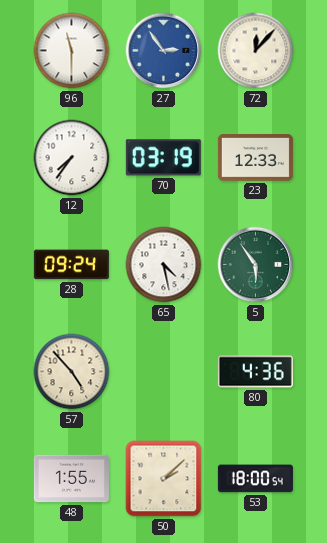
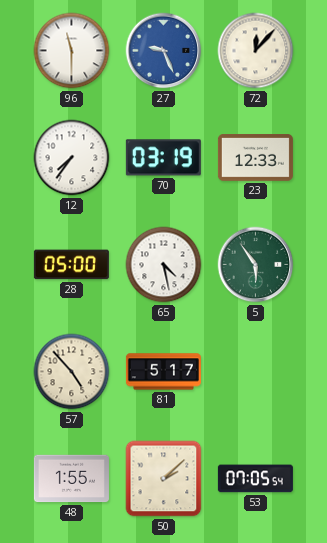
27: 2:54 -> 9:26 (164, 51)
28: 09:24 -> 05:00 (71, 265)
81: none -> 5:17 (163, 372)
80: 4:36 -> none (255, 372)
53: 18:00 -> 07:05 (255, 479)
